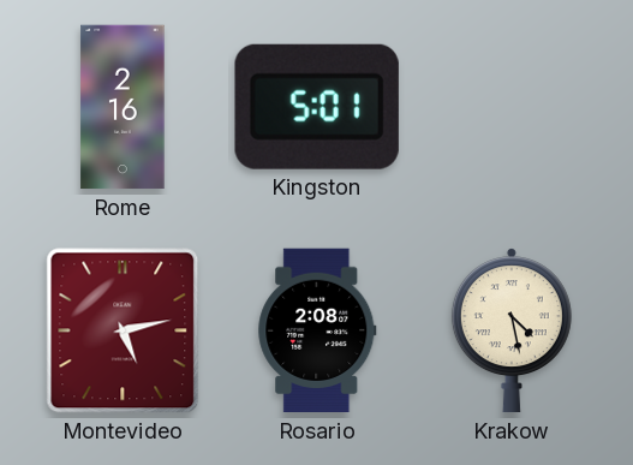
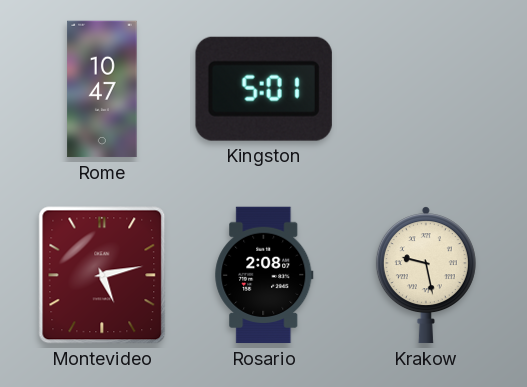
Rome: 2:16 -> 10:47 (102, 89)
Krakow: 4:28 -> 9:28 (426, 275)
